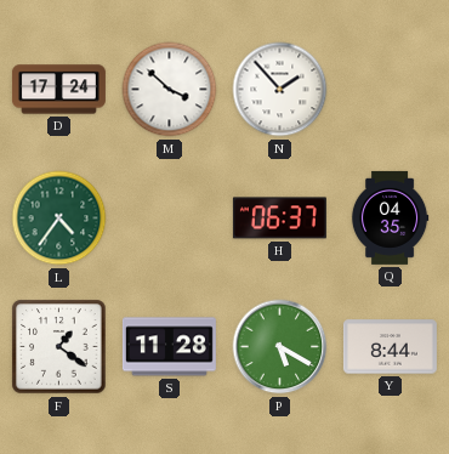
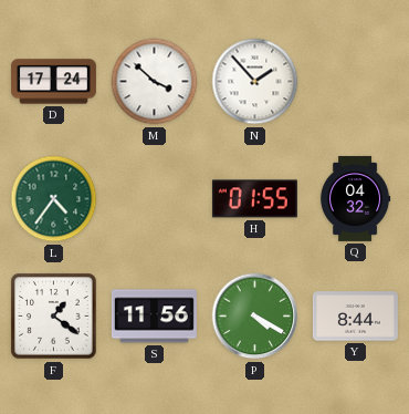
H: 06:37 -> 01:55 (254, 199)
Q: 04:35 -> 04:32 (355, 198)
S: 11:28 -> 11:56 (154, 317)
P: 5:20 -> 4:20 (255, 317)
